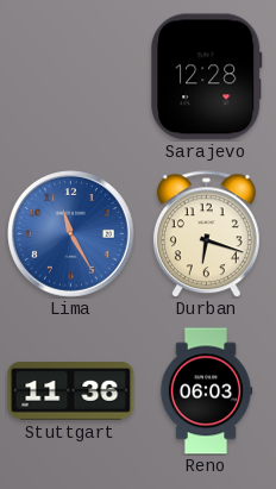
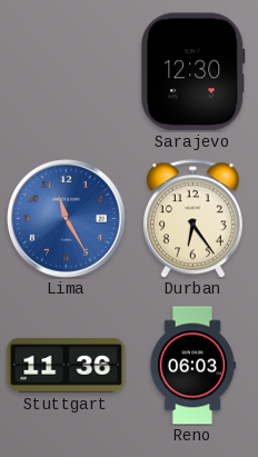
Sarajevo: 12:28 -> 12:30 (193, 72)
Durban: 6:18 -> 6:24 (192, 219)
